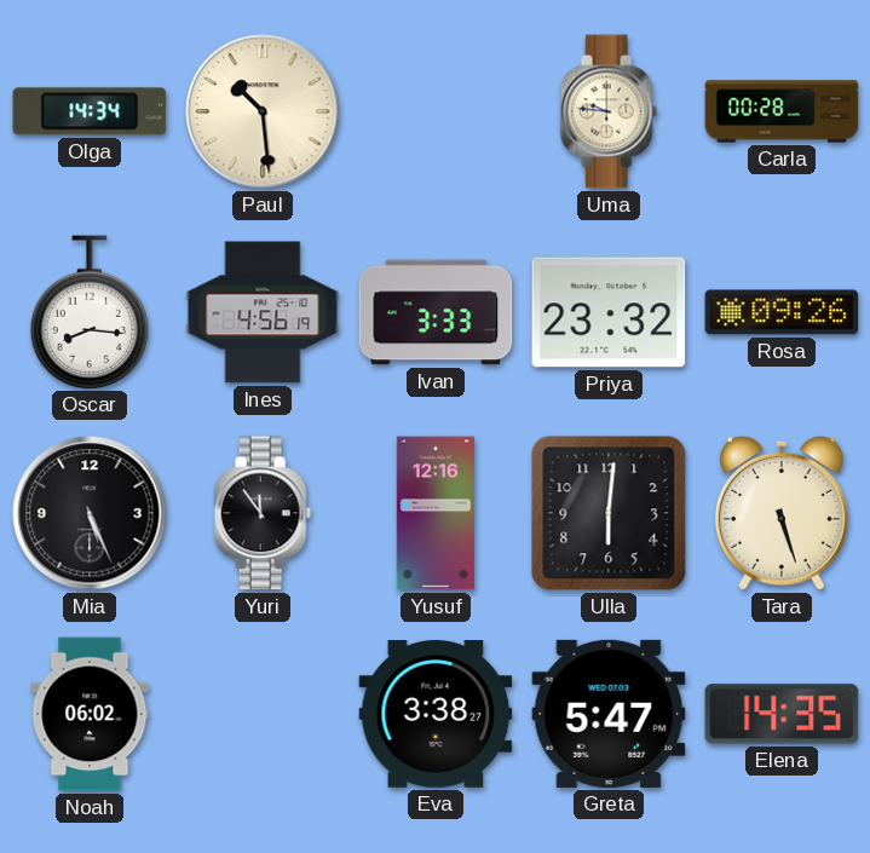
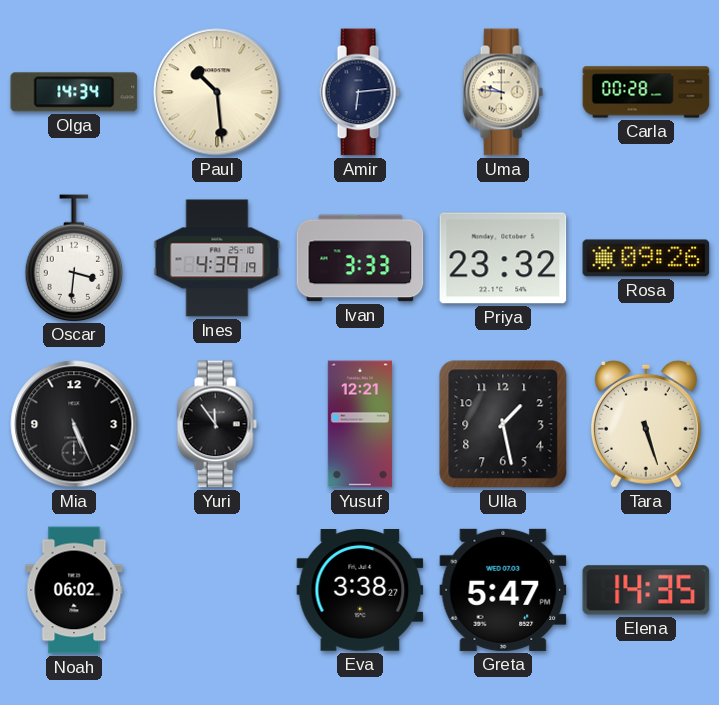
Amir: none -> 6:14 (360, 92)
Oscar: 8:16 -> 3:31 (74, 258)
Ines: 4:56 -> 4:39 (217, 258)
Yusuf: 12:16 -> 12:21 (360, 424)
Ulla: 6:01 -> 1:28 (503, 424)
